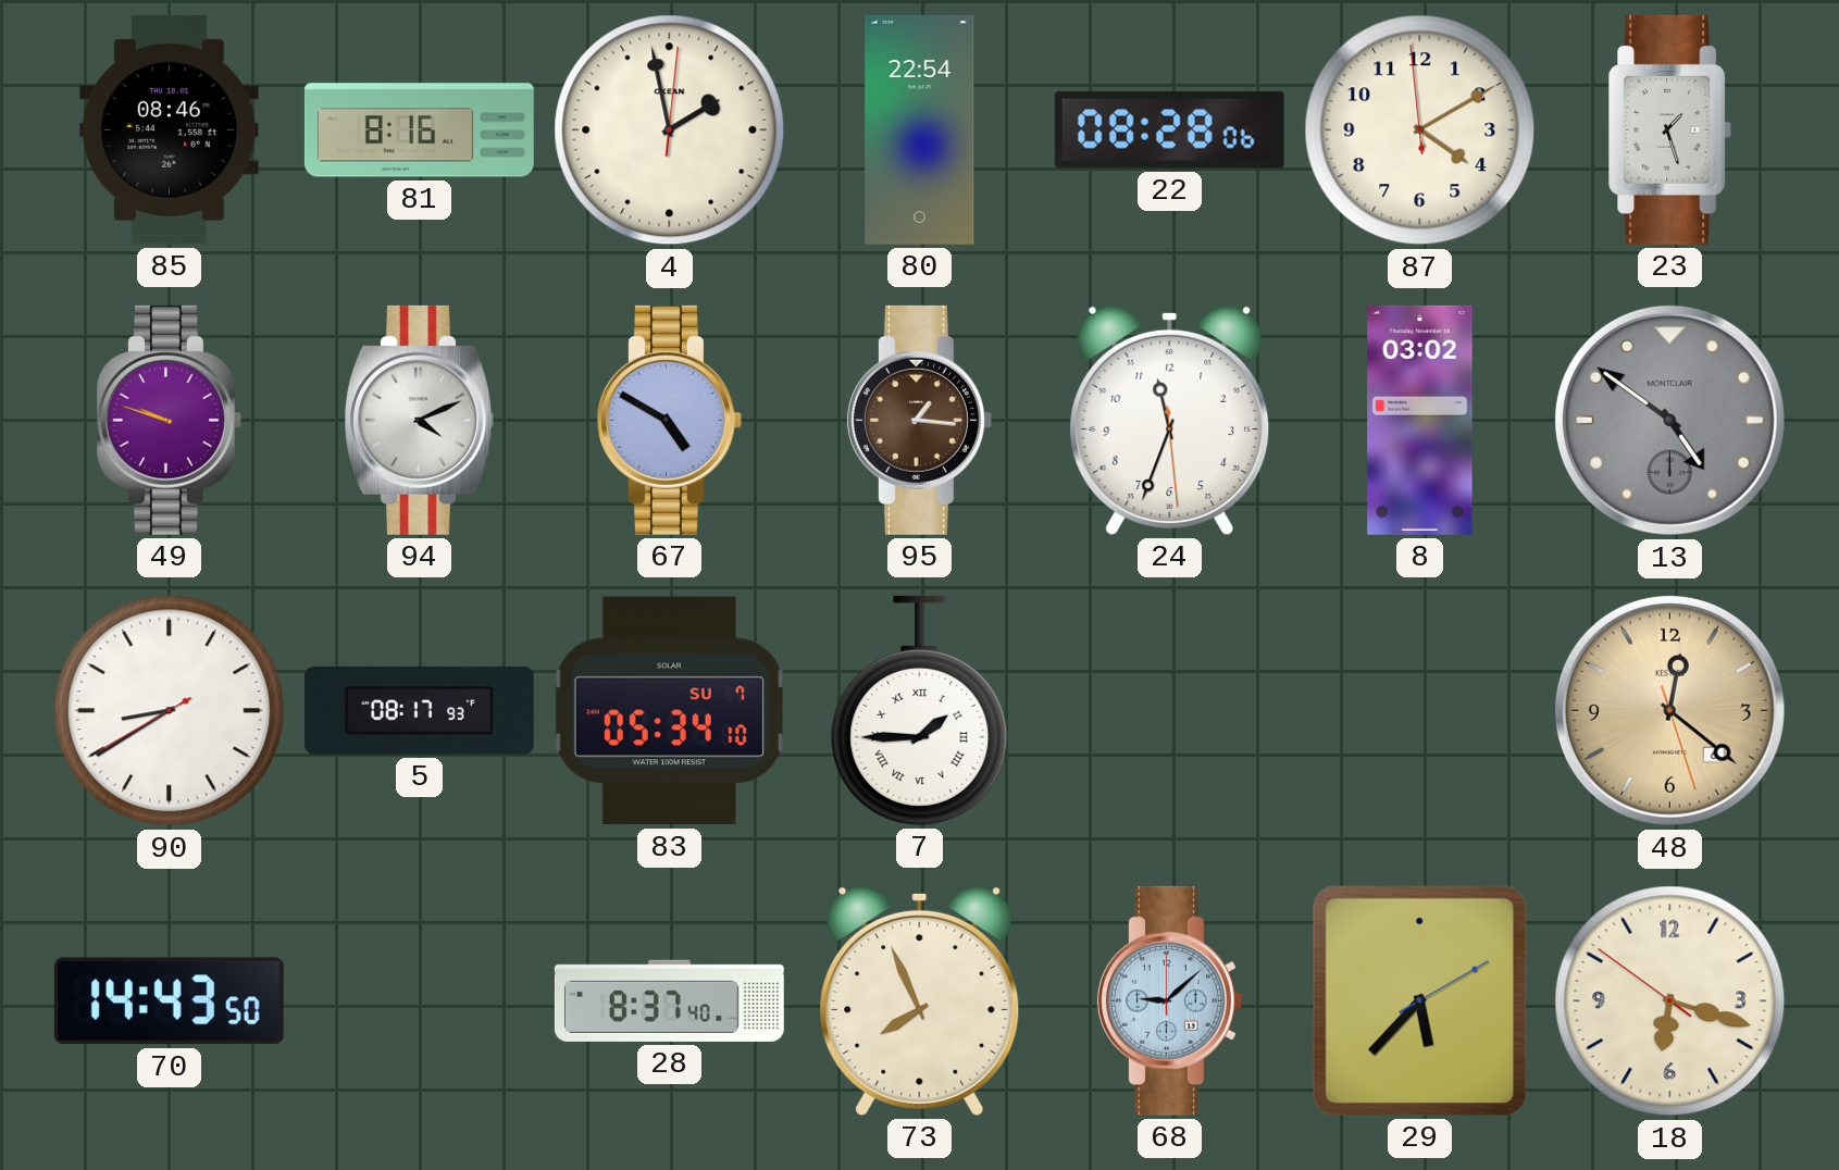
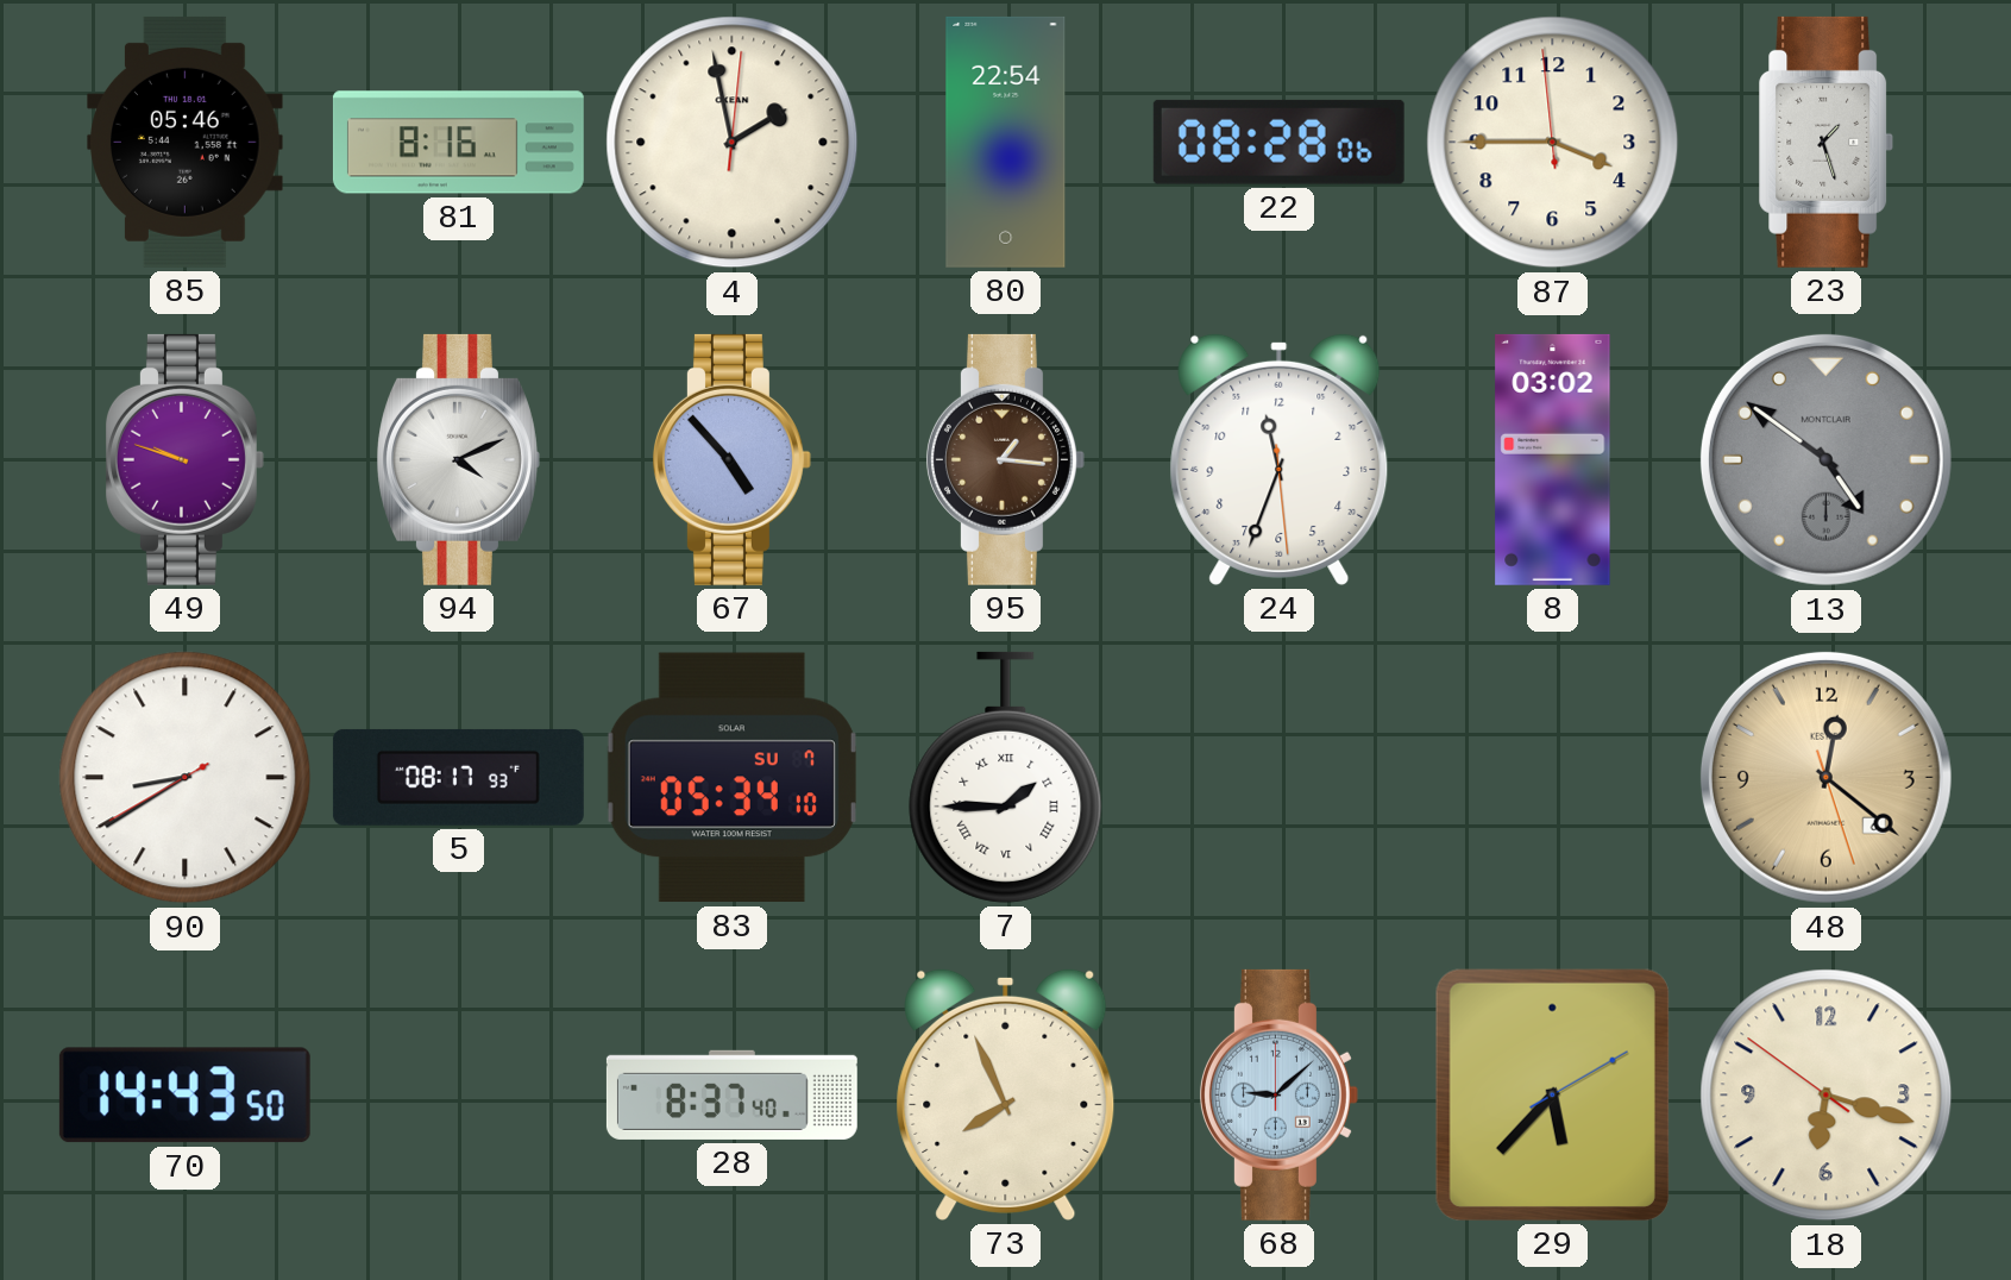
85: 08:46 -> 05:46 (186, 142)
87: 4:09 -> 3:44 (1553, 143)
67: 4:50 -> 4:53 (731, 459)
